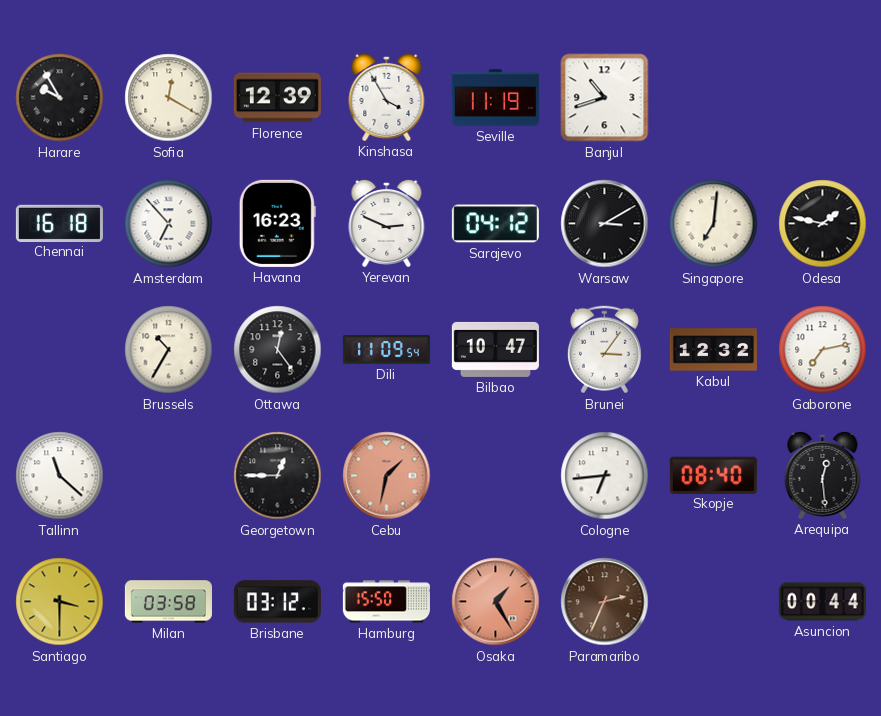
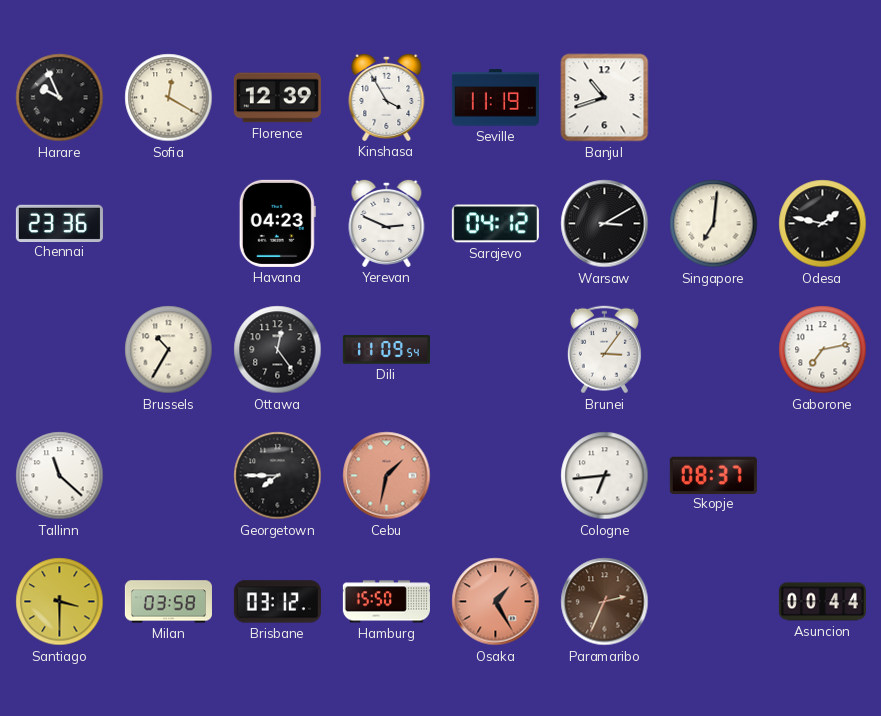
Harare: 9:55 -> 9:56 (60, 98)
Chennai: 16:18 -> 23:36 (59, 223)
Amsterdam: 6:53 -> none (169, 224)
Havana: 16:23 -> 04:23 (277, 223)
Bilbao: 10:47 -> none (495, 349)
Kabul: 12:32 -> none (713, 350)
Georgetown: 12:45 -> 7:45 (278, 476)
Skopje: 08:40 -> 08:37 (713, 475)
Arequipa: 12:29 -> none (823, 475)
